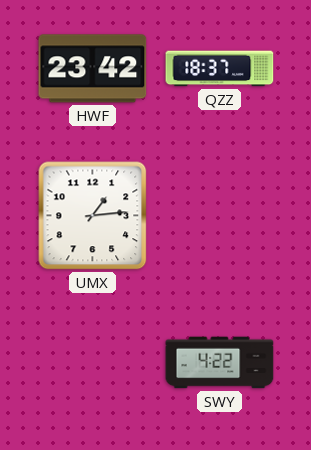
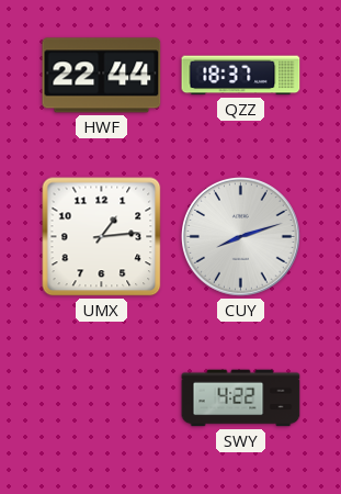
HWF: 23:42 -> 22:44 (102, 76)
CUY: none -> 8:12 (241, 237)
